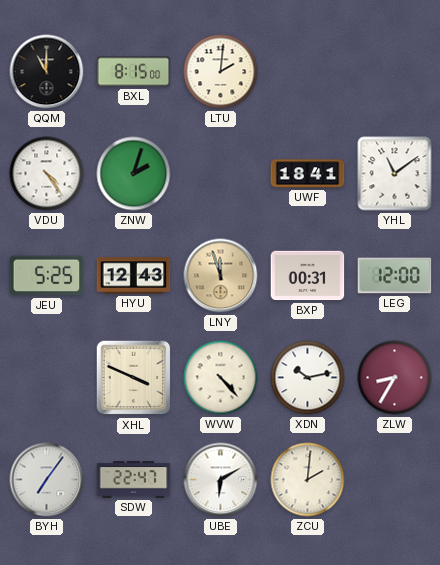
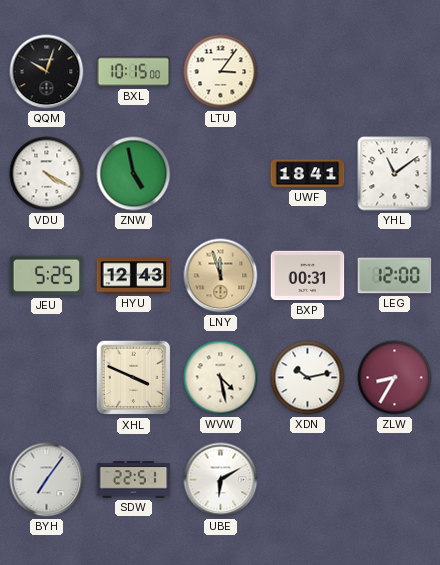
QQM: 11:00 -> 10:03 (47, 72)
BXL: 8:15 -> 10:15 (134, 72)
LTU: 2:01 -> 3:06 (221, 72)
VDU: 4:24 -> 4:20 (47, 174)
ZNW: 2:03 -> 4:58 (134, 174)
WVW: 4:23 -> 4:28 (221, 378)
SDW: 22:47 -> 22:51 (134, 480)
ZCU: 2:01 -> none (308, 480)
